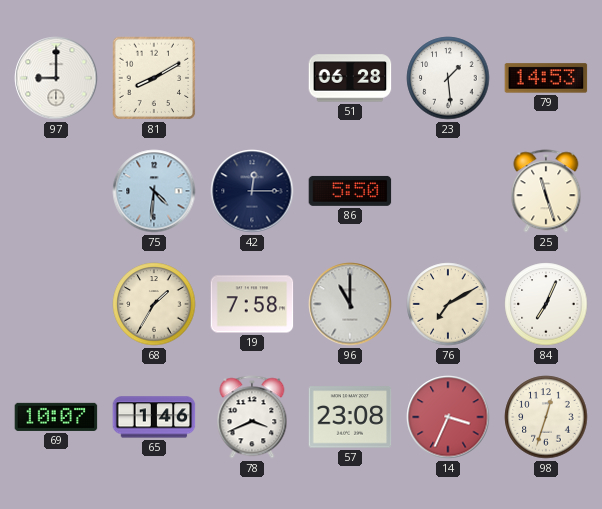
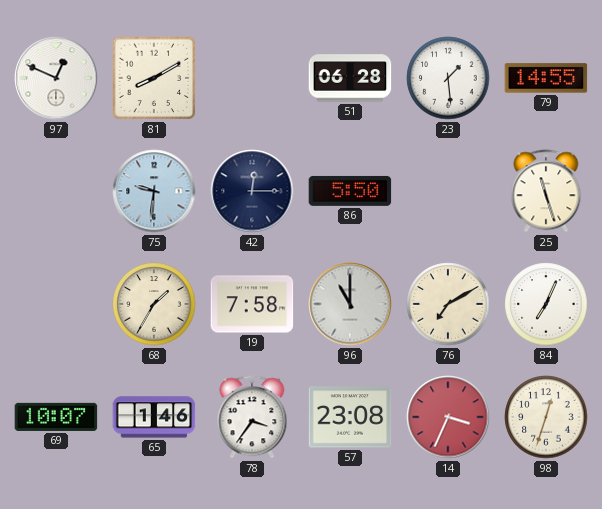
97: 9:00 -> 12:49 (56, 78)
79: 14:53 -> 14:55 (546, 78)
75: 4:31 -> 9:31 (154, 191)
78: 3:41 -> 3:36 (252, 417)
